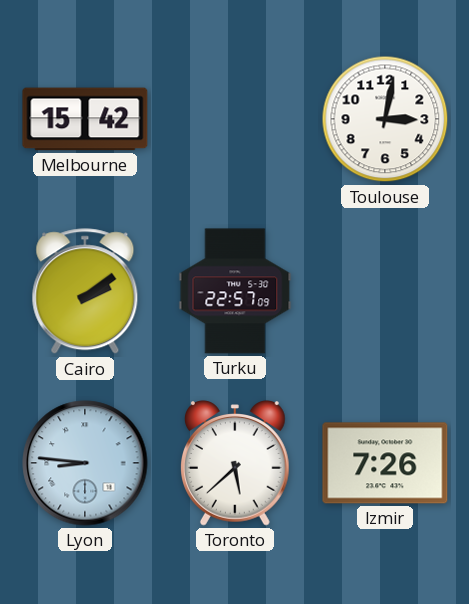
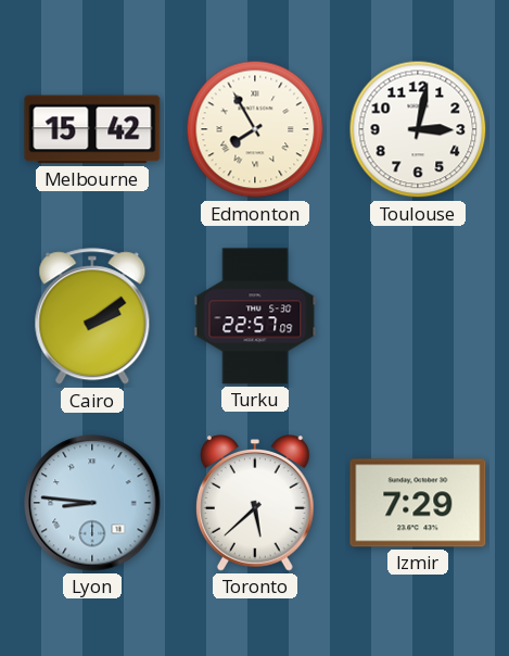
Edmonton: none -> 7:55 (255, 129)
Izmir: 7:26 -> 7:29 (418, 503)
